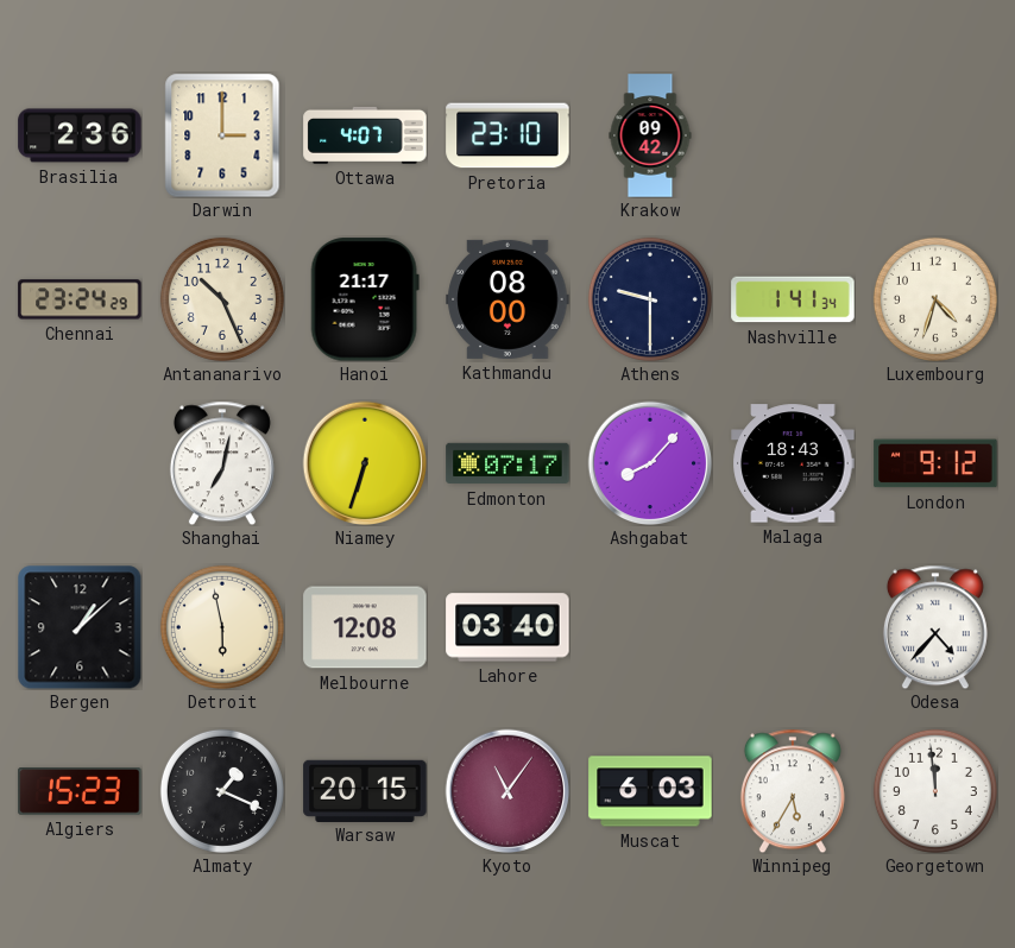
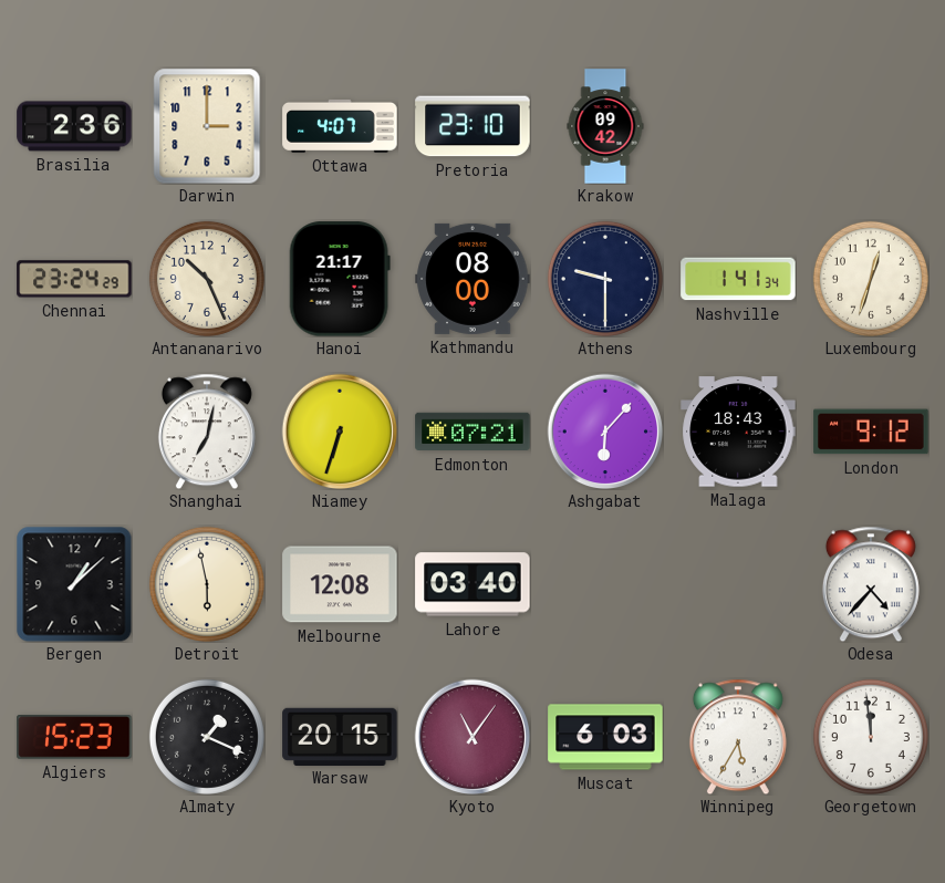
Luxembourg: 4:33 -> 12:33 (871, 279)
Edmonton: 07:17 -> 07:21 (472, 432)
Ashgabat: 8:07 -> 6:07 (605, 432)
